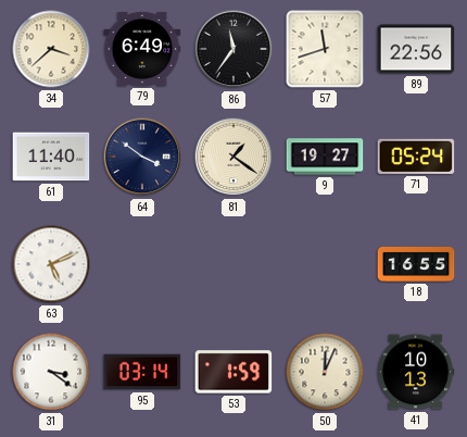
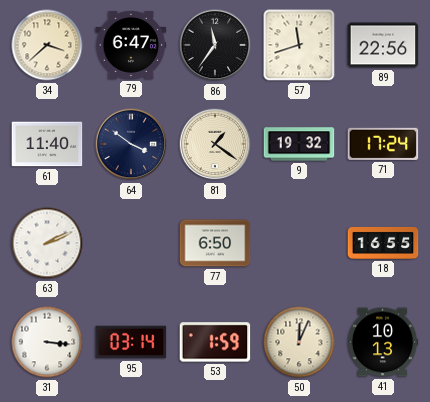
79: 6:49 -> 6:47 (131, 45)
9: 19:27 -> 19:32 (299, 144)
71: 05:24 -> 17:24 (383, 144)
63: 5:11 -> 2:11 (47, 243)
77: none -> 6:50 (215, 243)
31: 3:21 -> 3:16 (47, 342)
